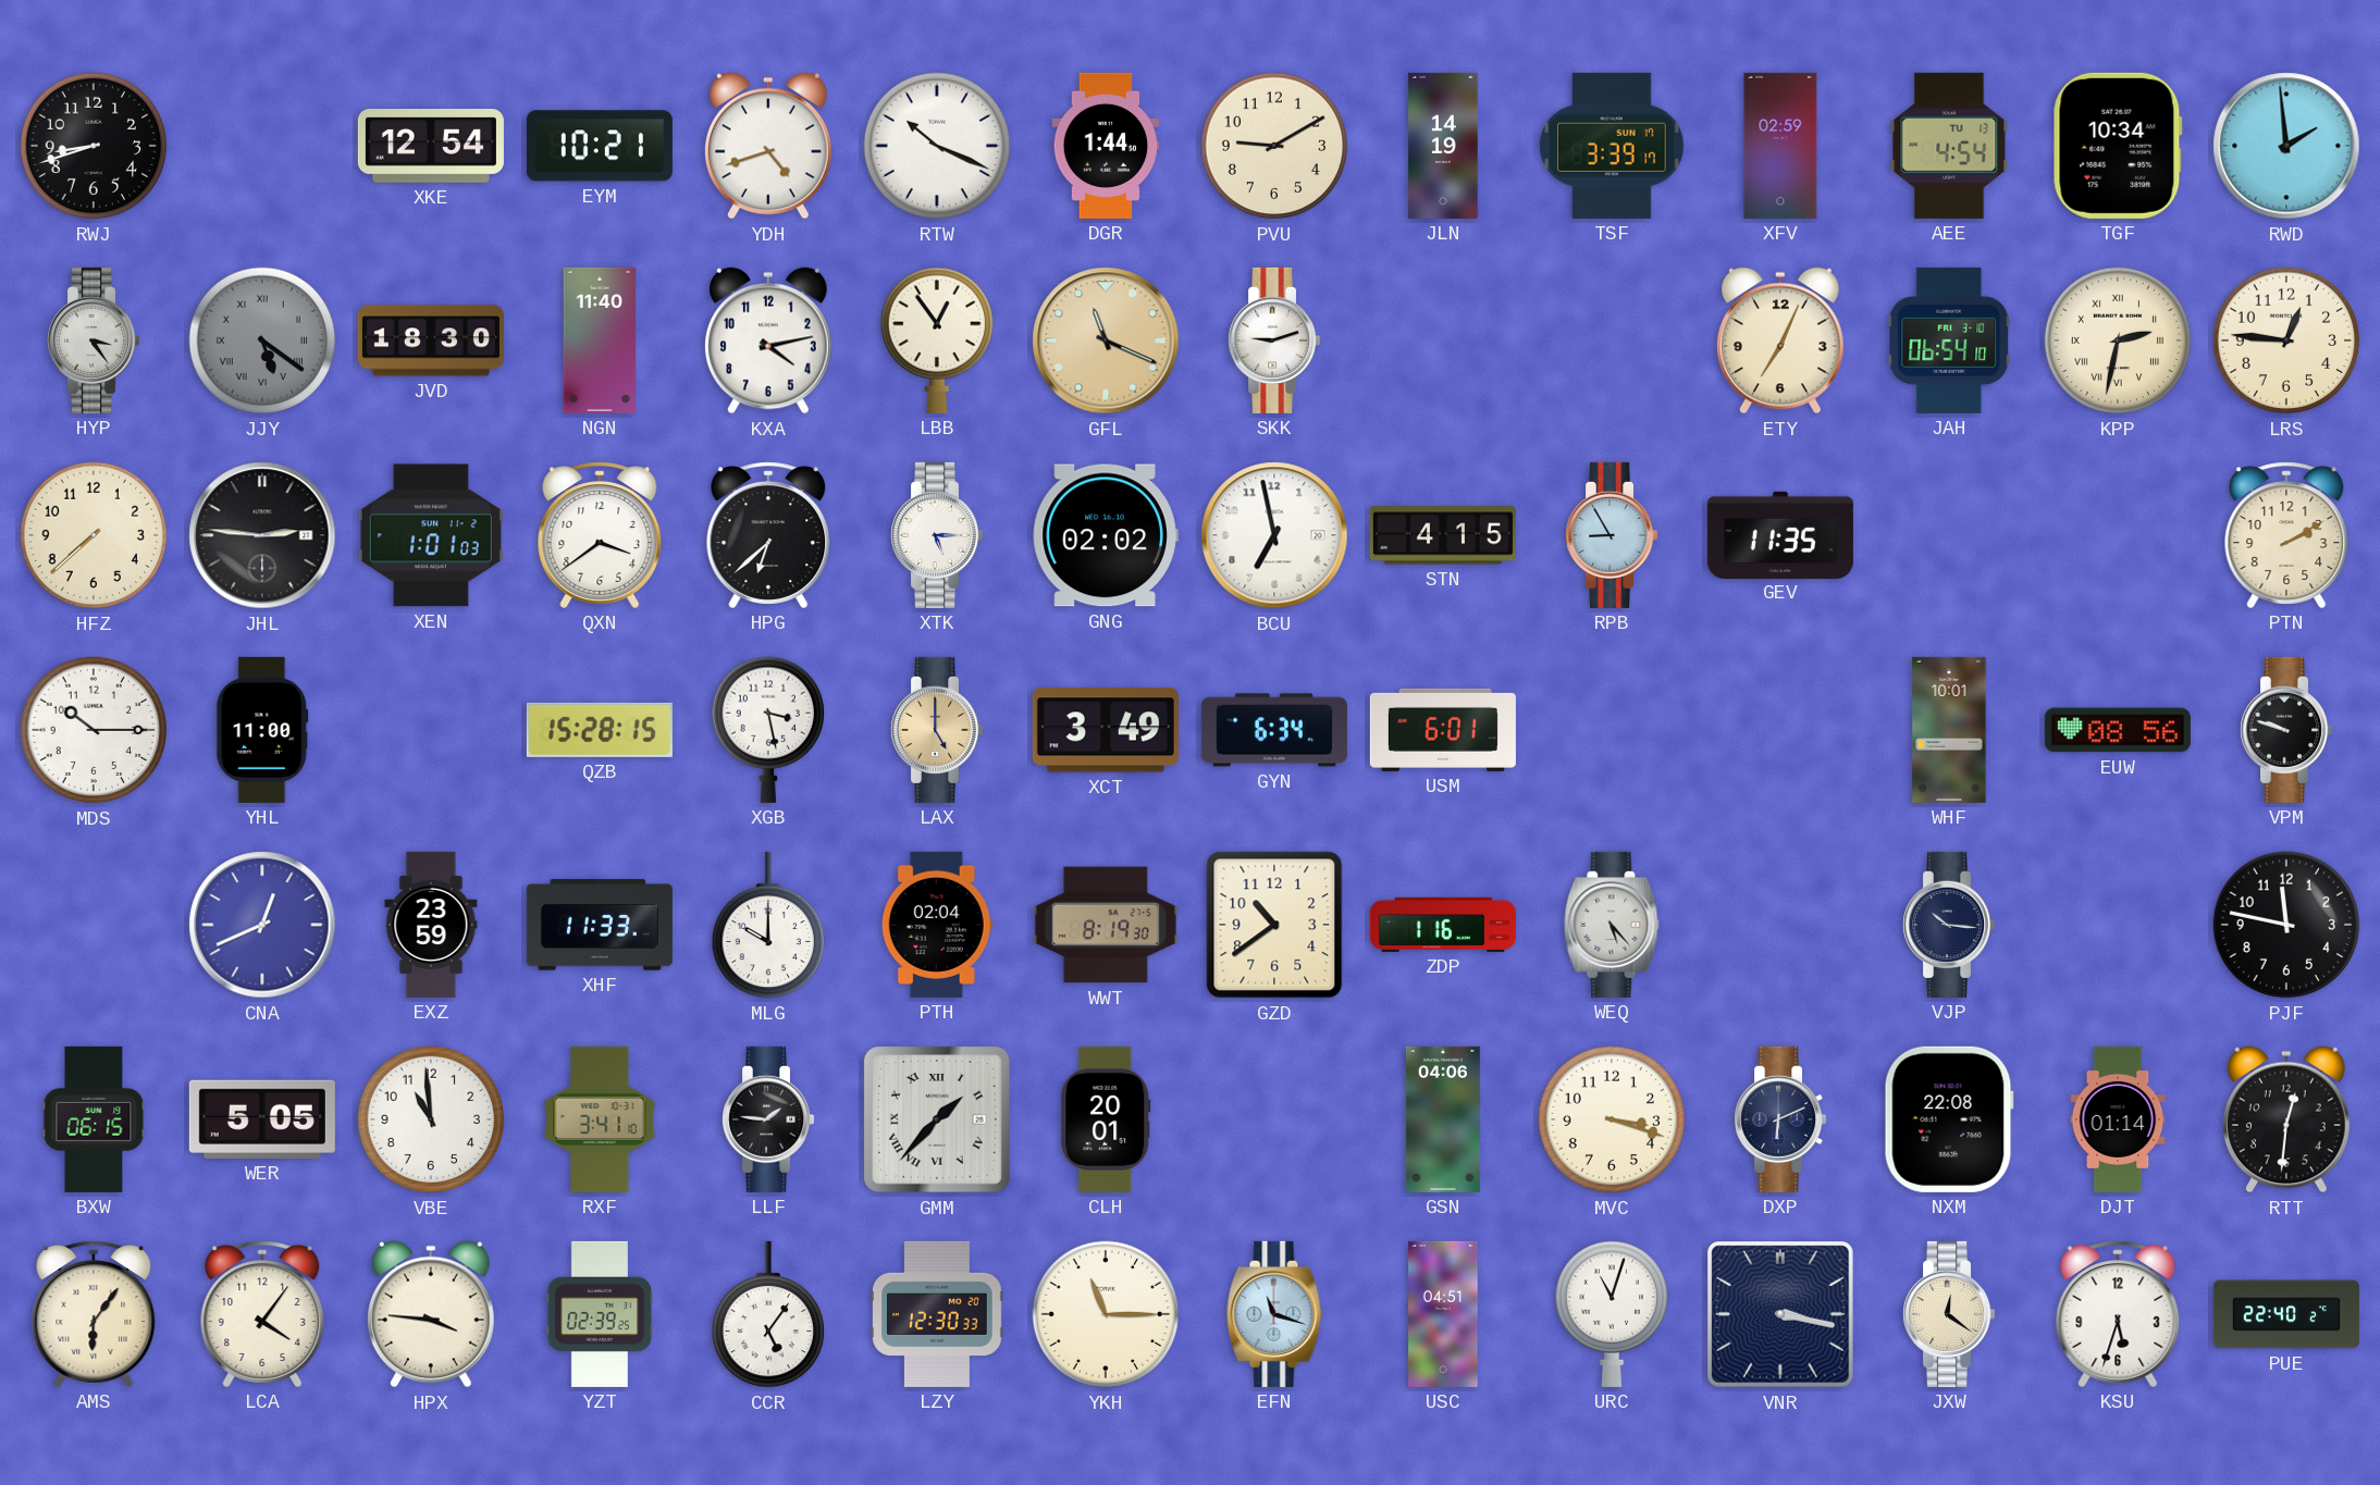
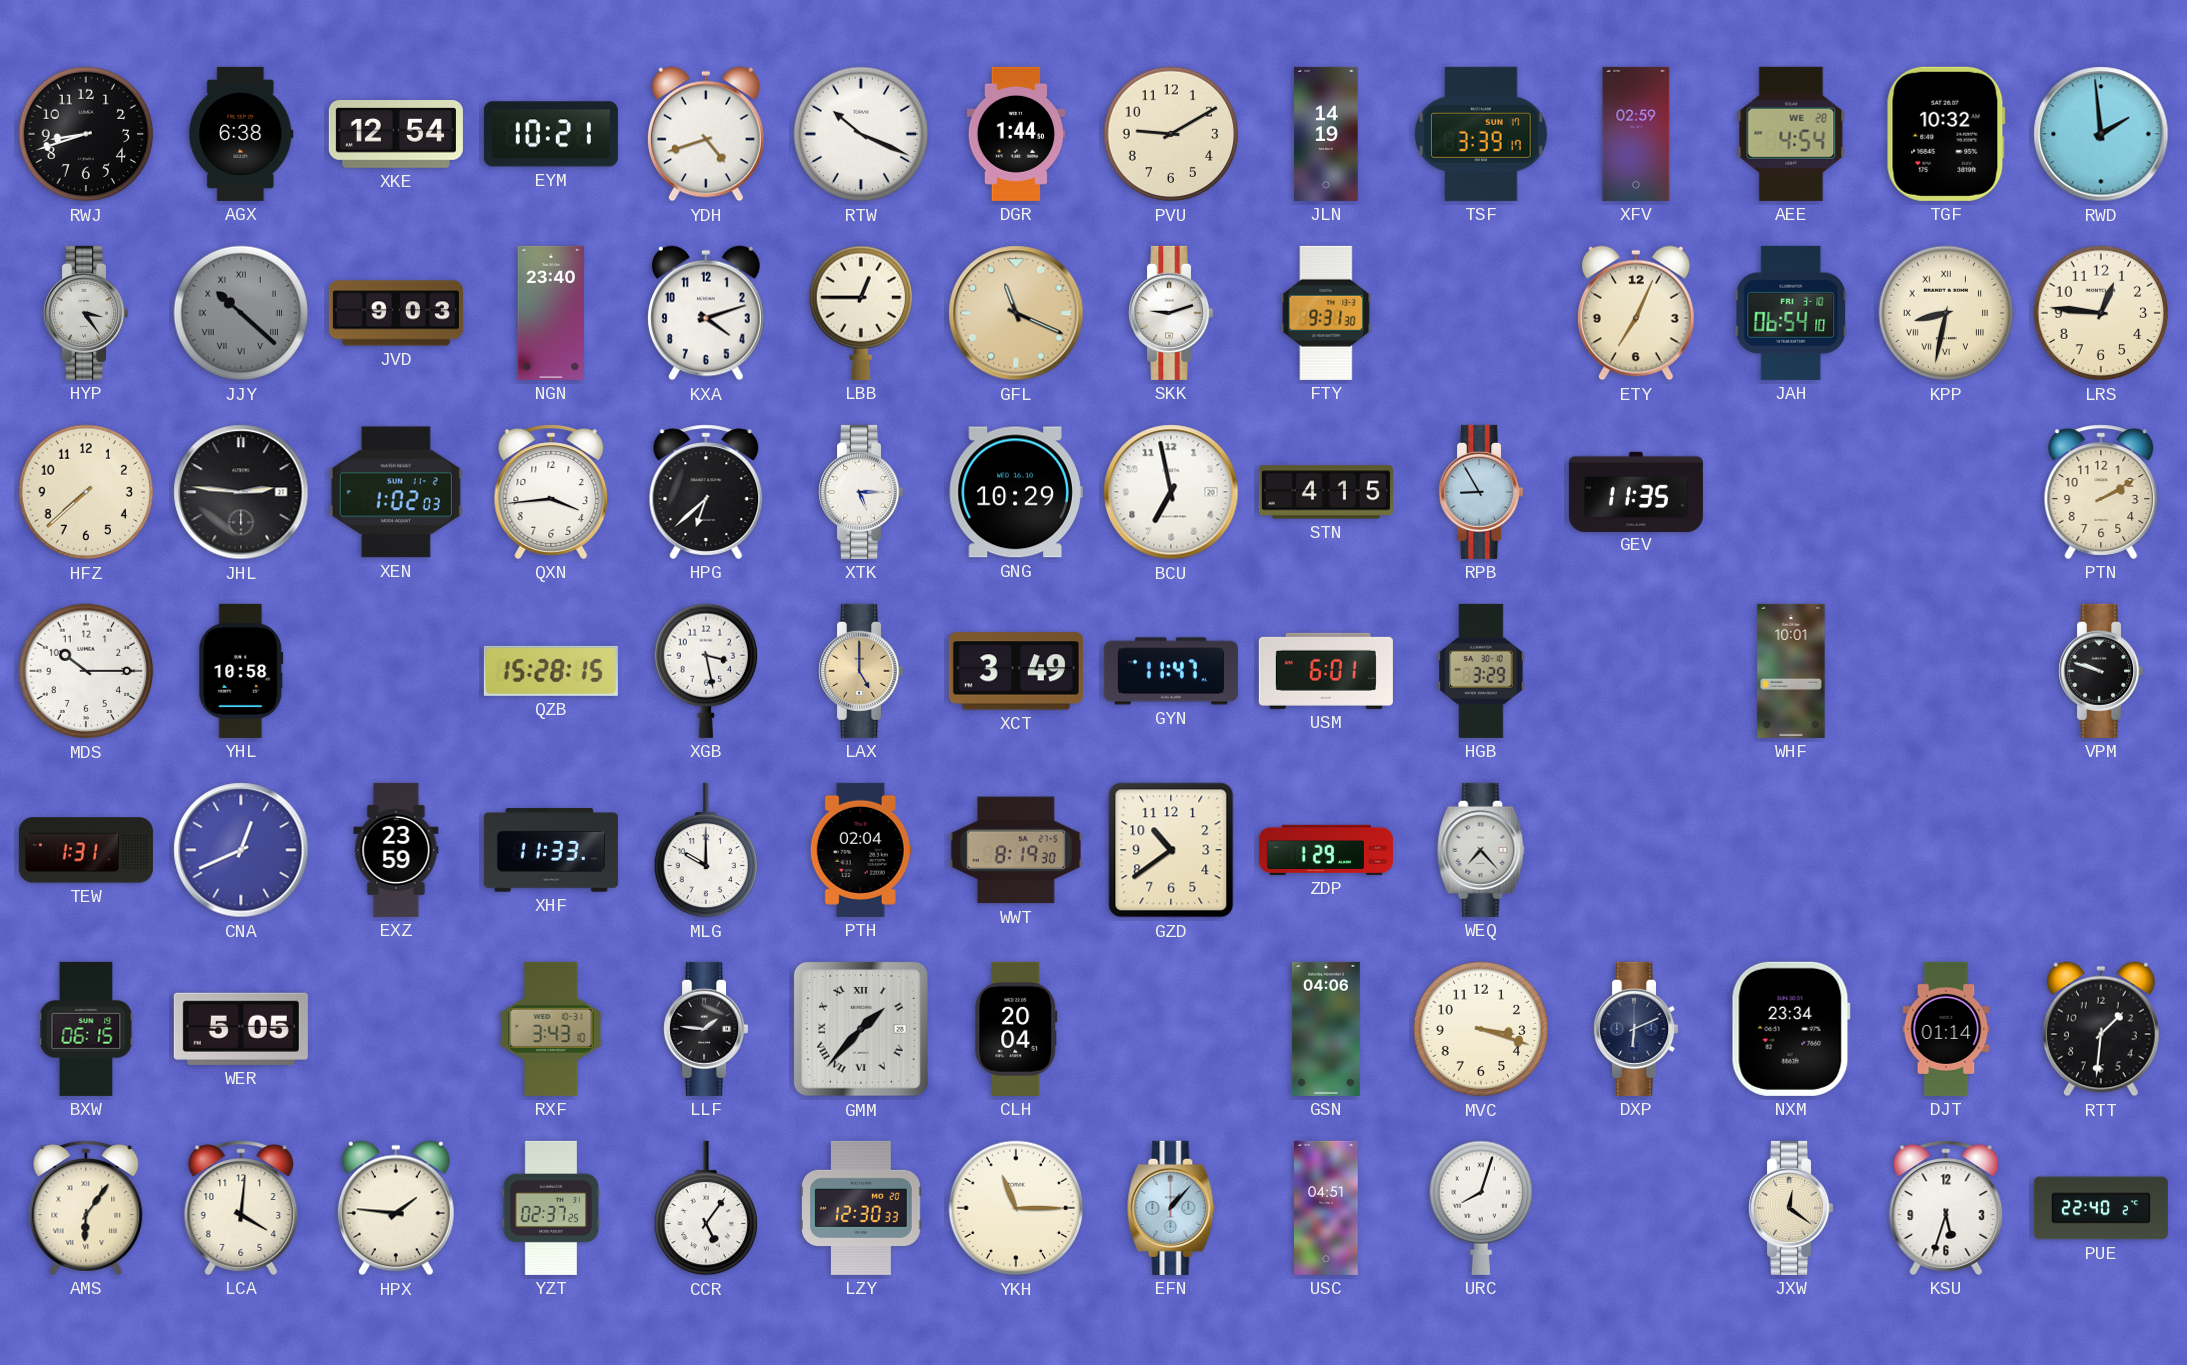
AGX: none -> 6:38 (241, 134)
AEE date: TU 13 -> WE 28 (1791, 134)
TGF: 10:34 -> 10:32 (1946, 134)
JJY: 5:21 -> 10:22 (241, 313)
JVD: 18:30 -> 9:03 (396, 313)
NGN: 11:40 -> 23:40 (551, 313)
KXA: 4:13 -> 4:12 (707, 313)
LBB: 12:54 -> 12:45 (860, 313)
FTY: none -> 9:31 (1326, 313)
KPP: 2:32 -> 8:32 (1946, 313)
XEN: 1:01 -> 1:02 (396, 492)
QXN: 3:39 -> 3:44 (551, 492)
GNG: 02:02 -> 10:29 (1016, 492)
YHL: 11:00 -> 10:58 (241, 671)
GYN: 6:34 -> 11:47 (1171, 671)
HGB: none -> 3:29 (1481, 671)
EUW: 08:56 -> none (2118, 730)
TEW: none -> 1:31 (86, 850)
ZDP: 1:16 -> 1:29 (1326, 850)
WEQ: 5:23 -> 7:23 (1481, 850)
VJP: 10:16 -> none (1949, 925)
PJF: 11:47 -> none (2286, 925)
VBE: 10:59 -> none (431, 1119)
RXF: 3:41 -> 3:43 (551, 1029)
CLH: 20:01 -> 20:04 (1016, 1029)
NXM: 22:08 -> 23:34 (1791, 1029)
RTT: 12:31 -> 1:31 (2102, 1029)
LCA: 4:06 -> 4:01 (241, 1208)
HPX: 3:46 -> 1:46 (397, 1208)
YZT: 02:39 -> 02:37 (551, 1208)
EFN: 11:18 -> 1:07 (1171, 1208)
URC: 11:03 -> 8:03 (1480, 1208)
VNR: 3:17 -> none (1781, 1315)
